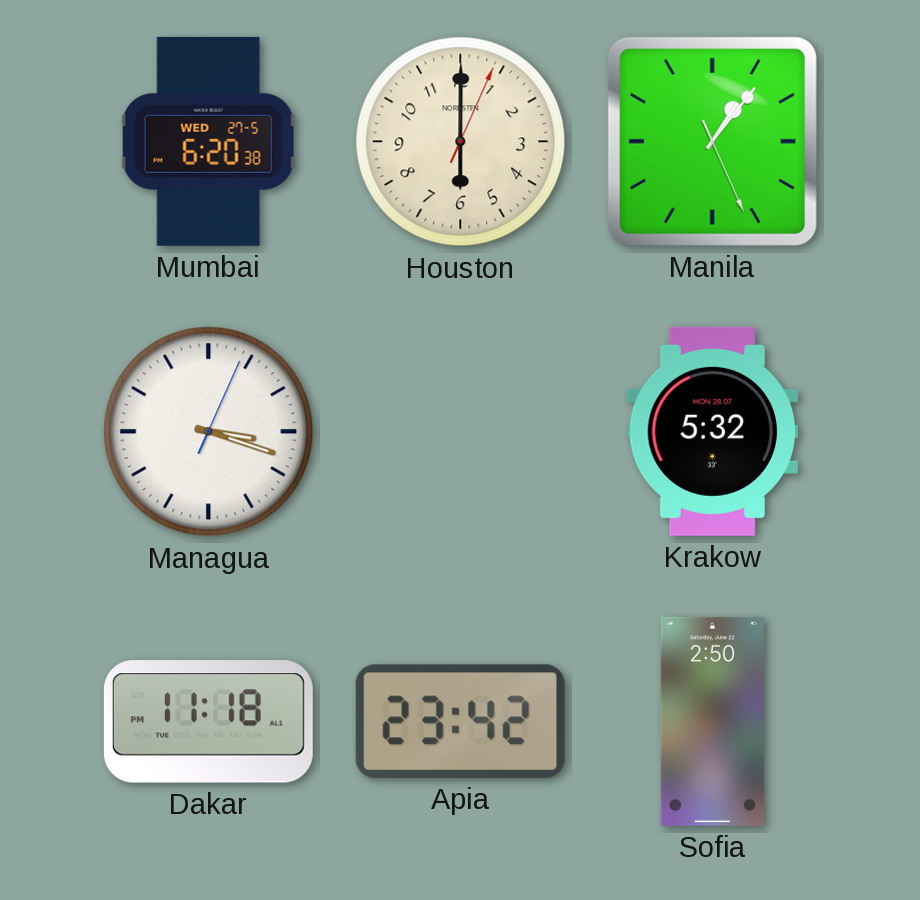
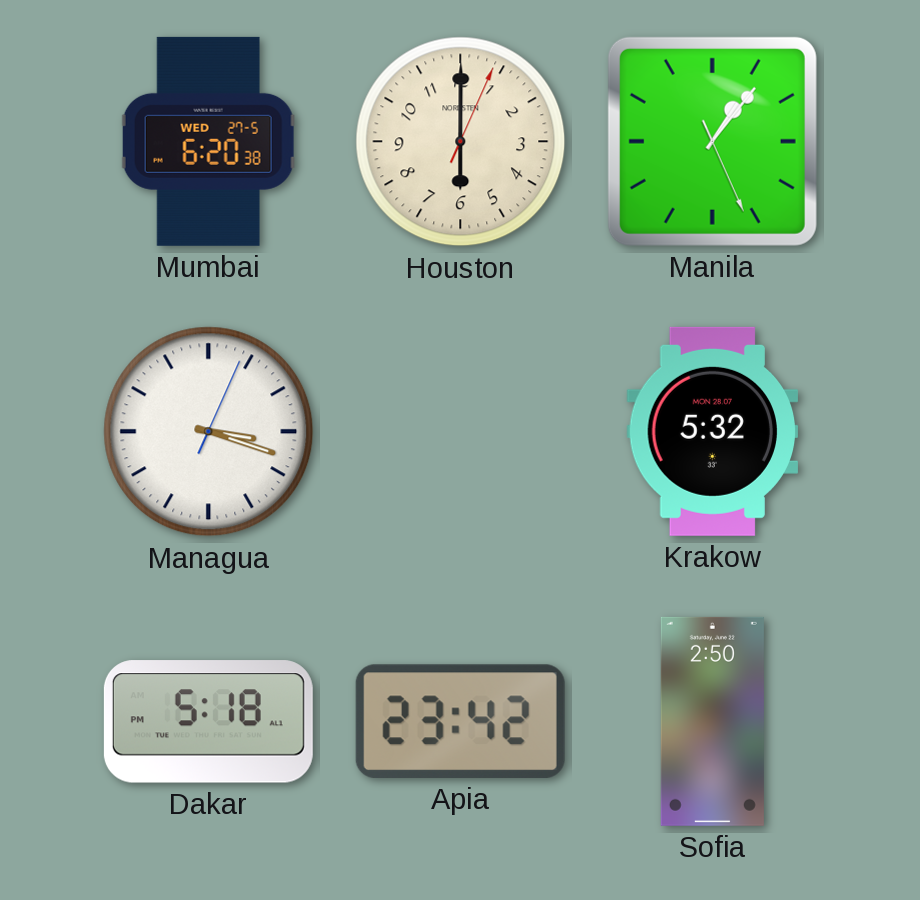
Dakar: 11:18 -> 5:18 (208, 722)
